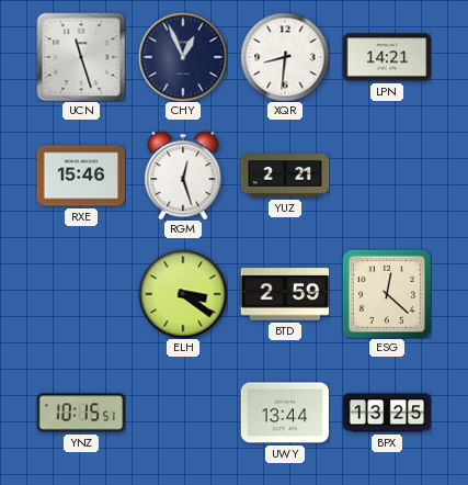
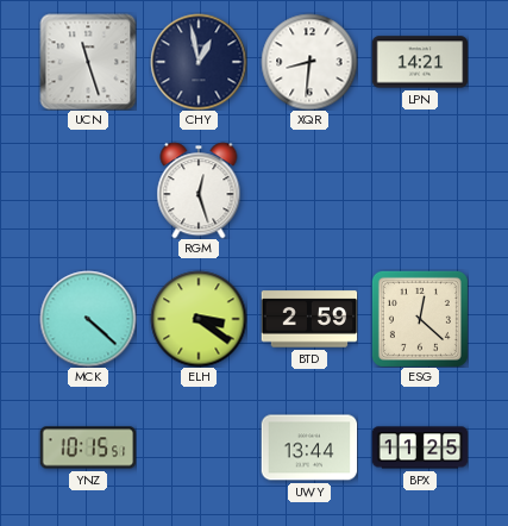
CHY: 12:56 -> 12:58 (199, 62)
RXE: 15:46 -> none (81, 176)
YUZ: 2:21 -> none (285, 176)
MCK: none -> 4:22 (88, 319)
BPX: 13:25 -> 11:25 (420, 447)
